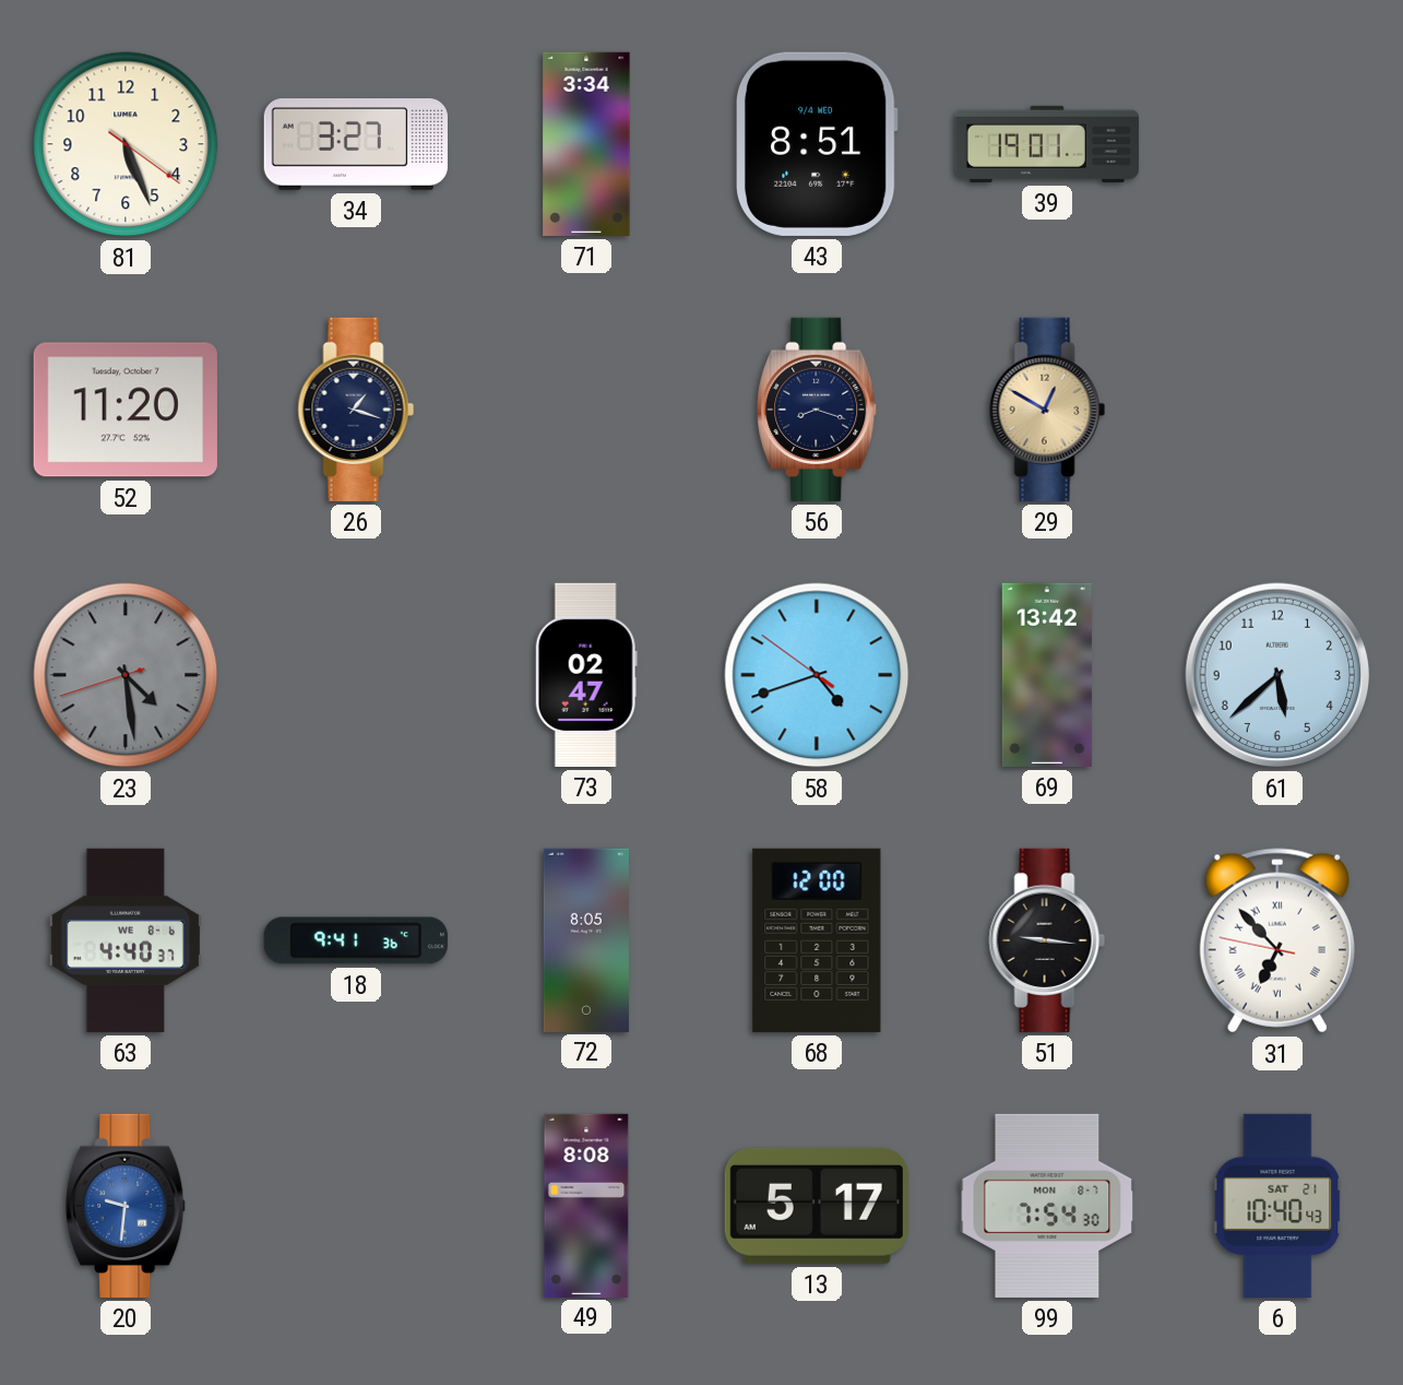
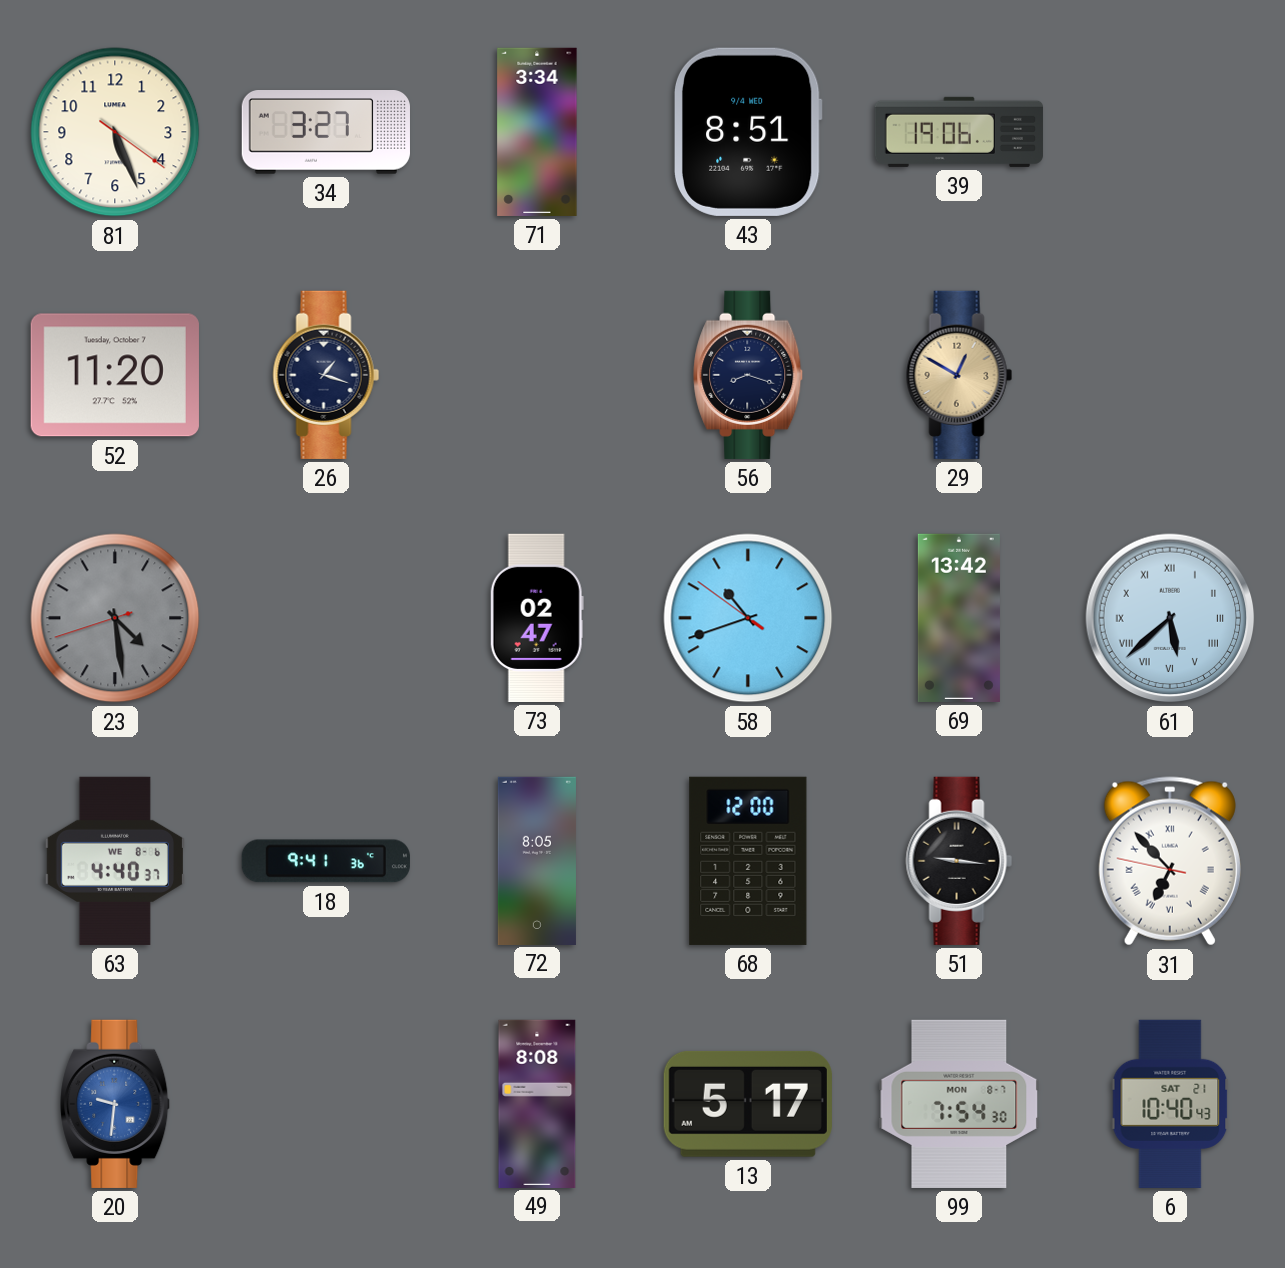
39: 19:01 -> 19:06 (959, 132)
58: 4:41 -> 10:41 (748, 618)
61 numerals: Arabic -> Roman (1170, 618)
